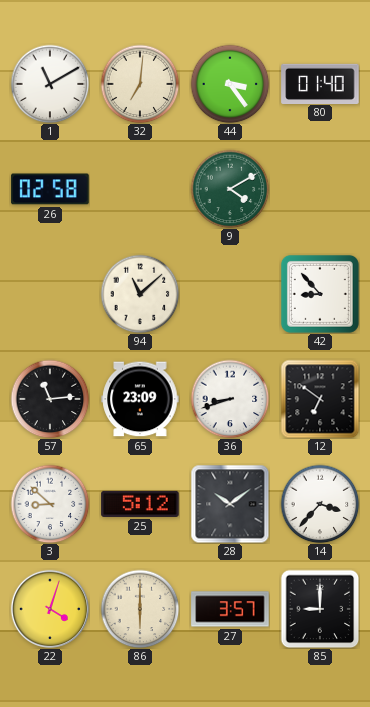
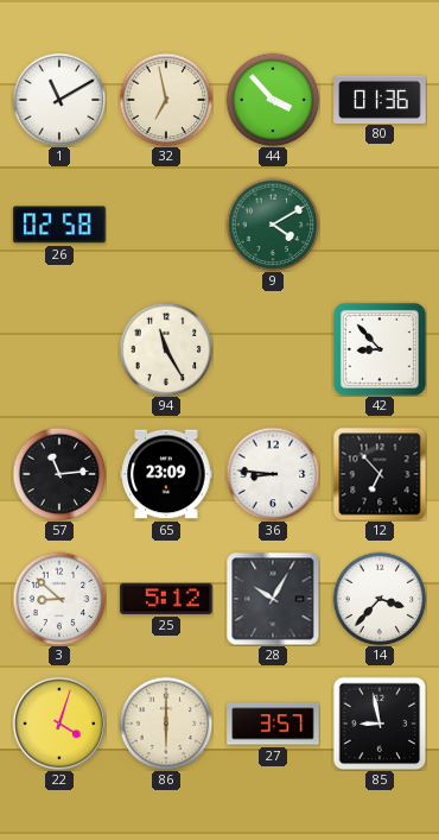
32: 7:01 -> 6:58 (166, 100)
44: 3:24 -> 3:53 (273, 100)
80: 01:40 -> 01:36 (380, 99)
94: 11:08 -> 11:25 (166, 349)
36: 8:42 -> 8:46 (273, 474)
12: 6:51 -> 6:53 (380, 474)
28: 10:09 -> 10:05 (273, 599)
85: 9:00 -> 8:58 (380, 724)
